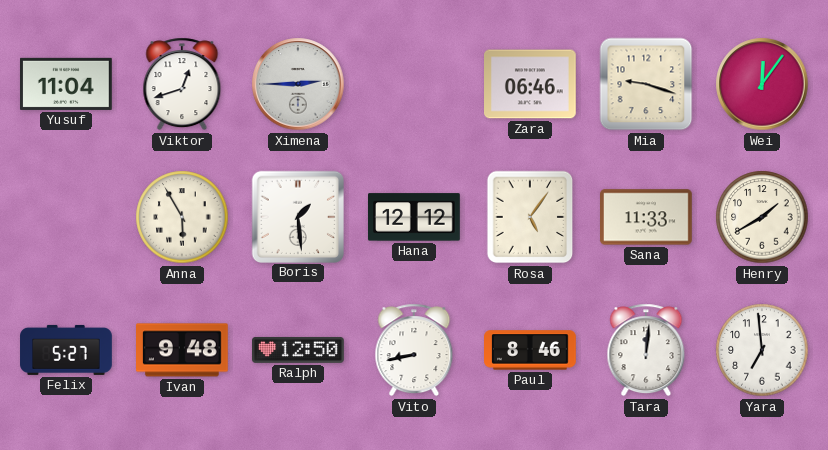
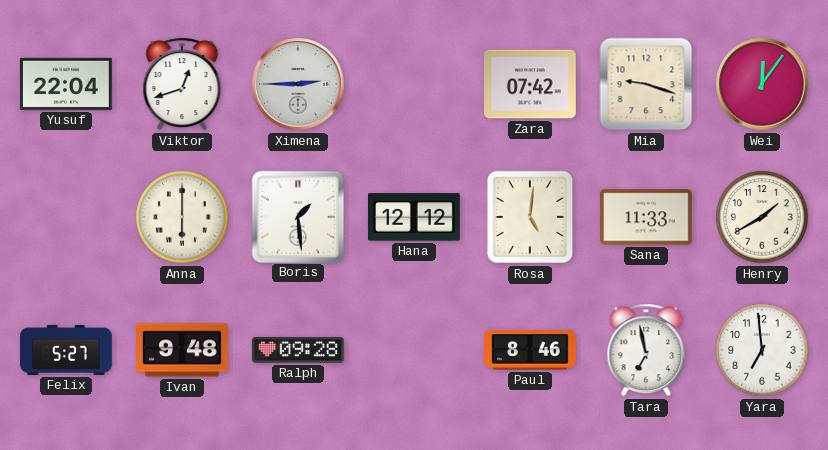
Yusuf: 11:04 -> 22:04 (67, 84)
Zara: 06:46 -> 07:42 (531, 84)
Anna: 5:55 -> 6:00 (182, 217)
Rosa: 5:06 -> 5:01 (530, 217)
Ralph: 12:50 -> 09:28 (299, 350)
Vito: 8:43 -> none (414, 350)
Tara: 12:01 -> 6:58 (646, 350)
